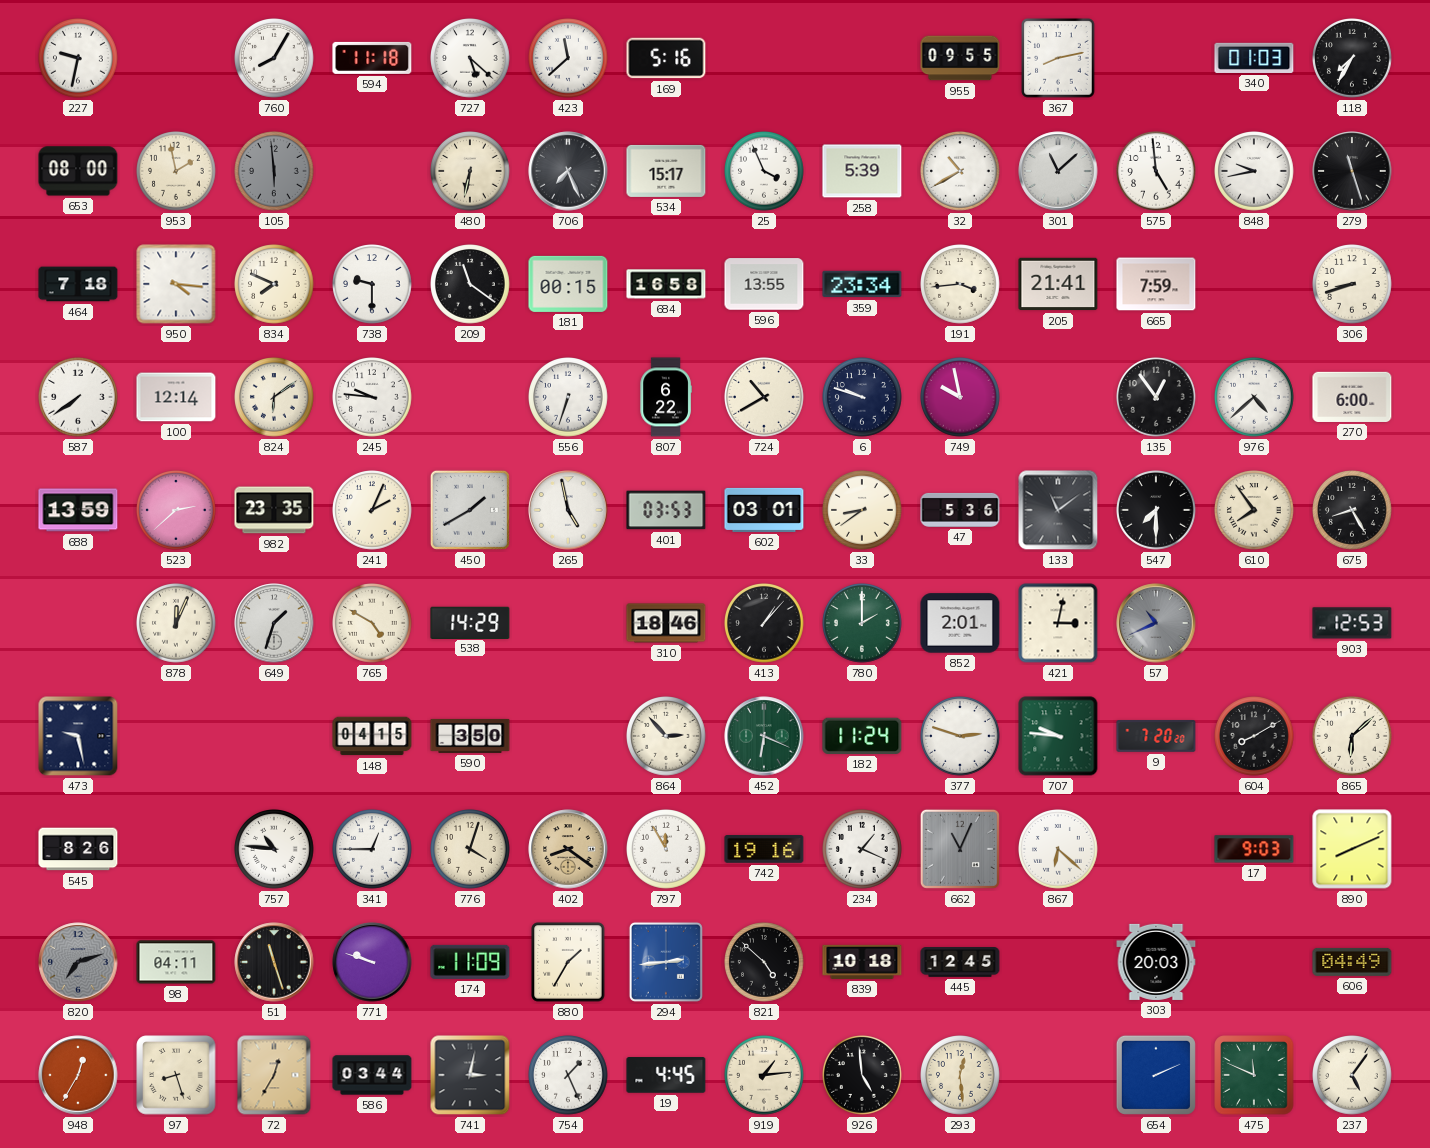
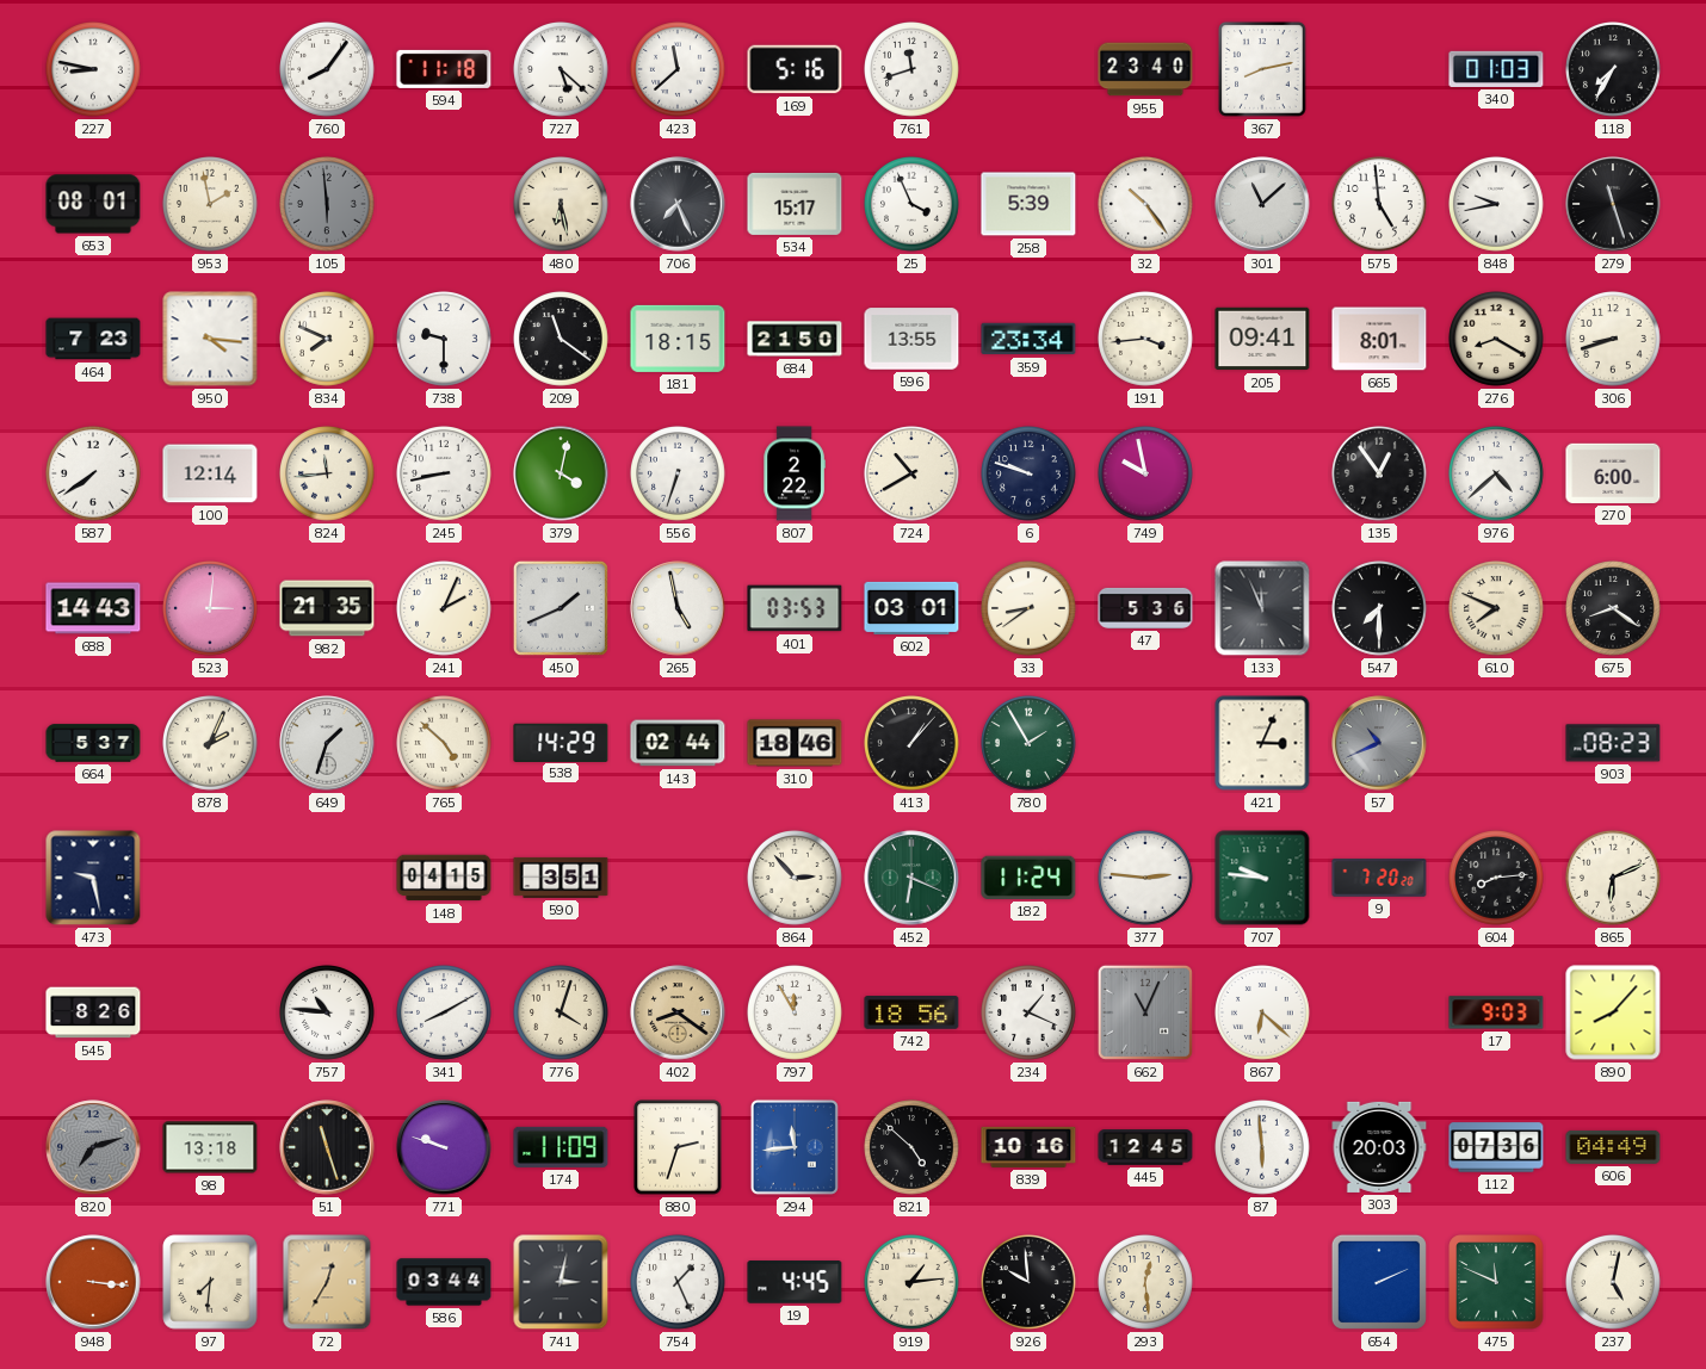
227: 9:32 -> 8:47 (94, 70)
760: 8:05 -> 8:06 (328, 70)
761: none -> 11:42 (913, 70)
955: 09:55 -> 23:40 (1145, 69)
653: 08:00 -> 08:01 (93, 204)
480: 6:32 -> 6:28 (562, 205)
32: 10:40 -> 10:24 (1146, 205)
464: 7:18 -> 7:23 (93, 339)
181: 00:15 -> 18:15 (678, 339)
684: 16:58 -> 21:50 (795, 339)
205: 21:41 -> 09:41 (1262, 339)
665: 7:59 -> 8:01 (1379, 339)
276: none -> 8:20 (1497, 340)
824: 6:09 -> 11:44 (328, 475)
245: 9:46 -> 8:43 (445, 475)
379: none -> 4:02 (561, 473)
807: 6:22 -> 2:22 (795, 473)
688: 13:59 -> 14:43 (93, 608)
523: 2:38 -> 3:01 (211, 609)
982: 23:35 -> 21:35 (327, 608)
450: 1:40 -> 1:41 (561, 608)
133: 11:09 -> 11:56 (1262, 608)
610: 7:54 -> 7:49 (1497, 609)
675: 8:25 -> 8:21 (1614, 609)
664: none -> 5:37 (93, 743)
878: 12:04 -> 2:04 (211, 744)
765: 4:50 -> 4:52 (445, 744)
143: none -> 02:44 (678, 743)
780: 2:00 -> 1:55 (1030, 744)
852: 2:01 -> none (960, 623)
421: 3:02 -> 3:04 (1262, 743)
903: 12:53 -> 08:23 (1613, 743)
590: 3:50 -> 3:51 (561, 878)
377: 2:48 -> 2:46 (1146, 879)
604: 8:10 -> 8:14 (1497, 879)
865: 6:08 -> 6:11 (1614, 879)
341: 12:45 -> 8:10 (445, 1014)
742: 19:16 -> 18:56 (911, 1014)
890: 8:11 -> 8:07 (1613, 1012)
98: 04:11 -> 13:18 (210, 1147)
880: 1:35 -> 2:33 (678, 1147)
294: 2:44 -> 11:44 (795, 1147)
839: 10:18 -> 10:16 (1028, 1147)
87: none -> 5:59 (1263, 1148)
112: none -> 07:36 (1496, 1147)
948: 12:35 -> 3:16 (93, 1282)
97: 8:27 -> 7:31 (210, 1282)
926: 4:59 -> 9:59 (1030, 1283)
237: 5:06 -> 5:02 (1614, 1283)
